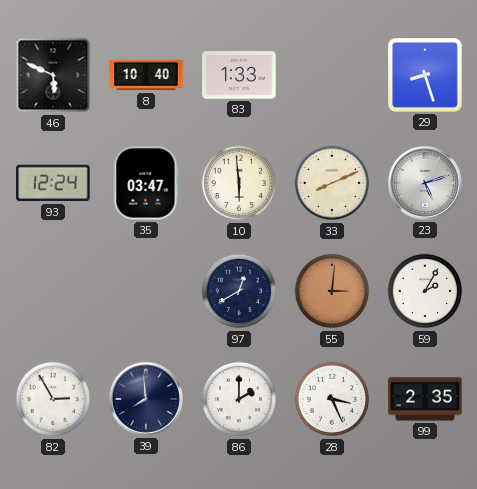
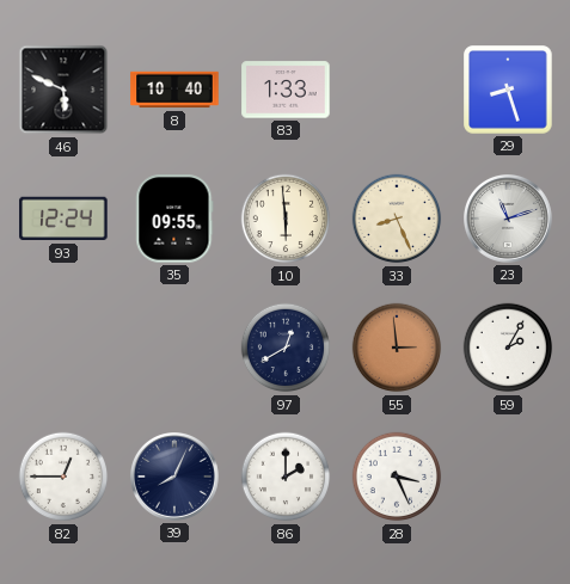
35: 03:47 -> 09:55 (174, 219)
33: 8:11 -> 8:26 (397, 219)
23: 5:12 -> 11:12 (509, 220)
55: 3:01 -> 2:59 (397, 348)
82: 2:55 -> 12:45 (63, 477)
39: 7:59 -> 8:04 (176, 478)
99: 2:35 -> none (425, 399)
